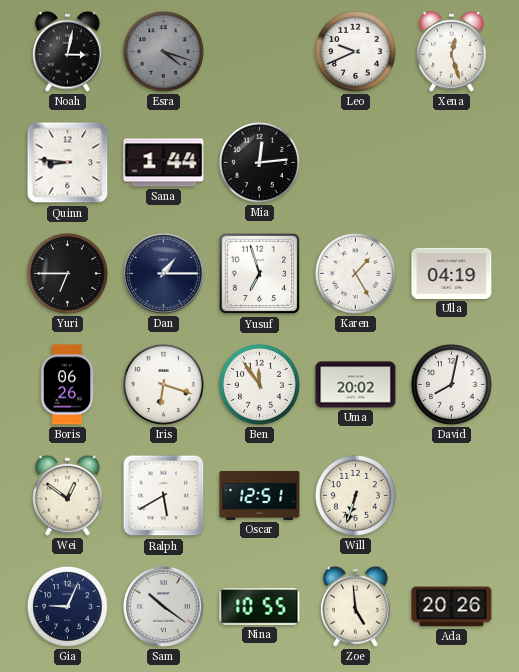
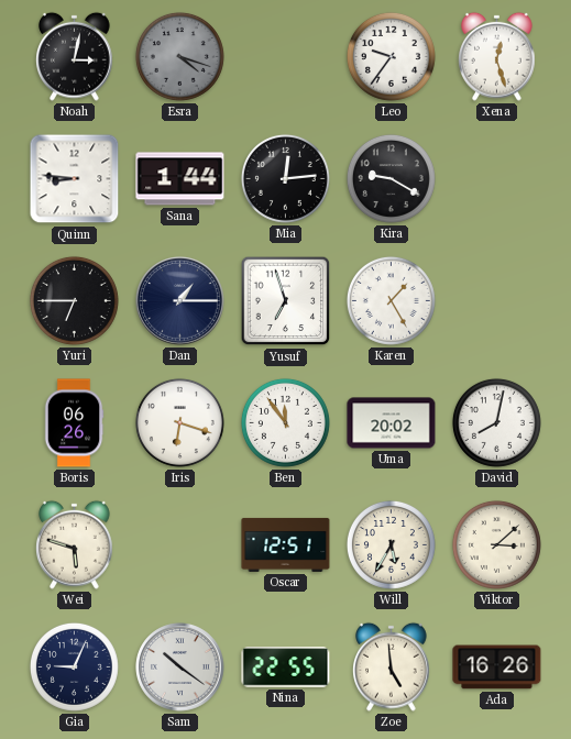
Leo: 9:41 -> 9:36 (391, 56)
Kira: none -> 9:20 (391, 178)
Ulla: 04:19 -> none (452, 273)
Wei: 12:51 -> 5:48 (75, 544)
Ralph: 5:40 -> none (164, 496)
Will: 6:33 -> 5:35 (391, 544)
Viktor: none -> 3:08 (496, 544)
Nina: 10:55 -> 22:55 (286, 668)
Ada: 20:26 -> 16:26 (497, 668)
